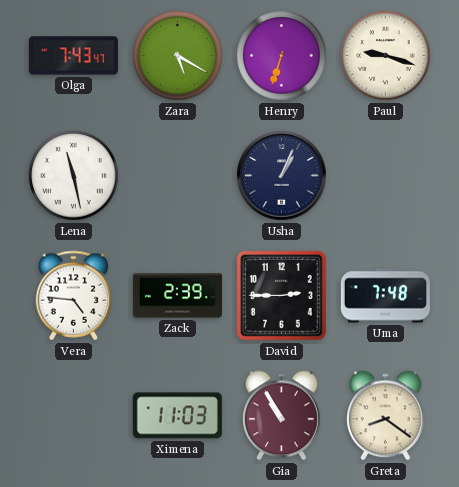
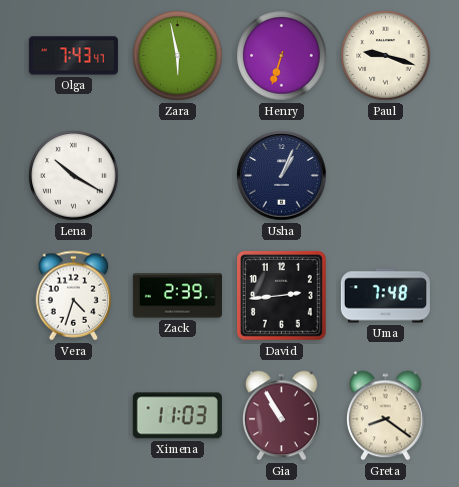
Zara: 5:20 -> 5:58 (178, 56)
Lena: 11:28 -> 10:20 (74, 176)
Vera: 4:46 -> 4:33 (74, 296)
David: 2:45 -> 2:44 (281, 295)
